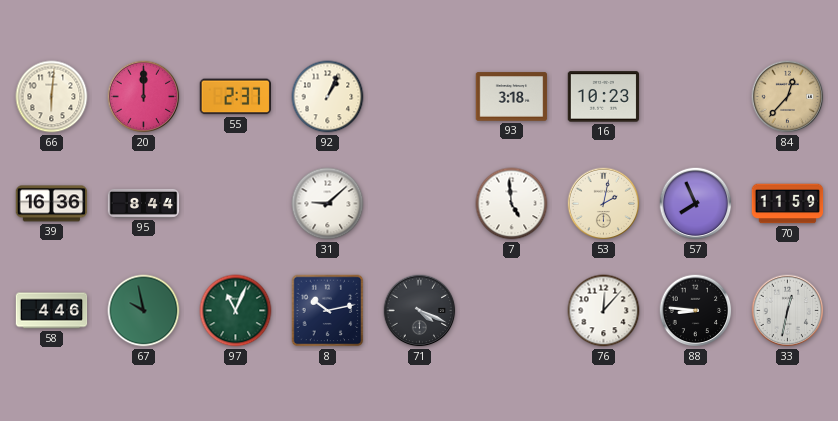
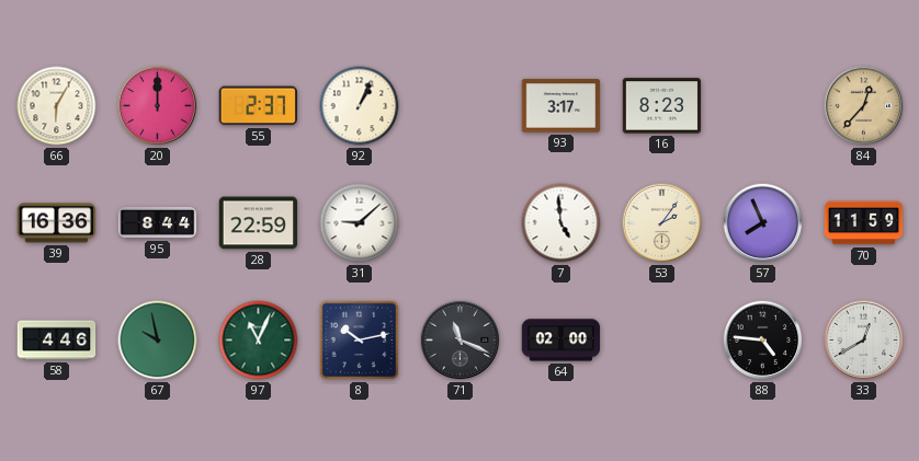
66: 6:01 -> 6:05 (57, 106)
93: 3:18 -> 3:17 (561, 106)
16: 10:23 -> 8:23 (662, 106)
28: none -> 22:59 (259, 223)
53: 2:02 -> 2:06 (662, 223)
71: 4:19 -> 11:19 (461, 341)
64: none -> 02:00 (561, 341)
76: 12:07 -> none (604, 311)
88: 8:46 -> 4:46 (763, 341)
33: 12:32 -> 12:40 (864, 341)
